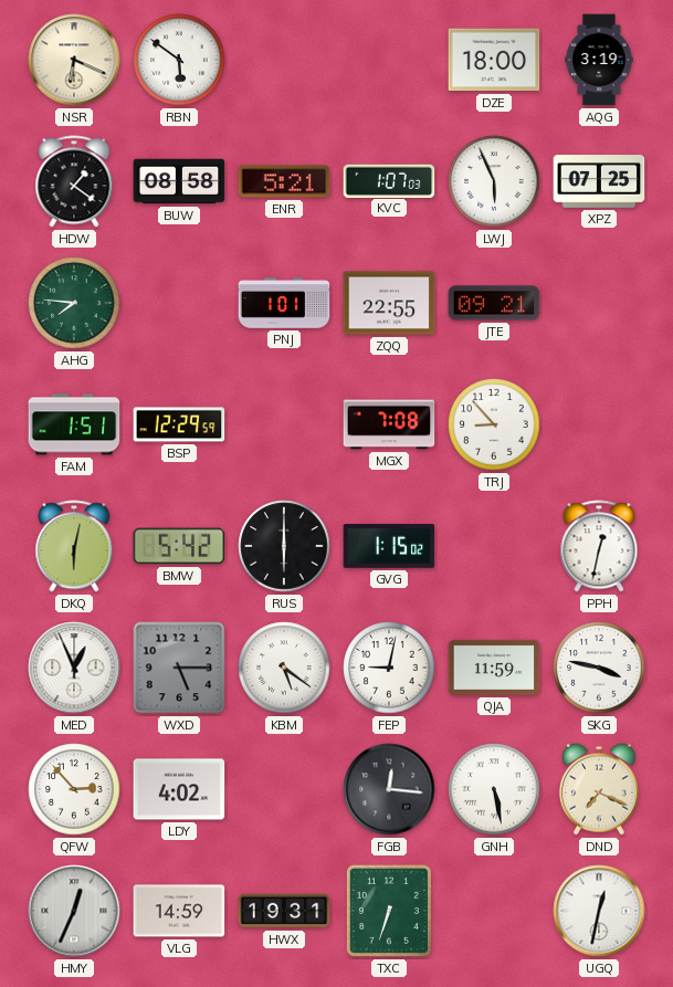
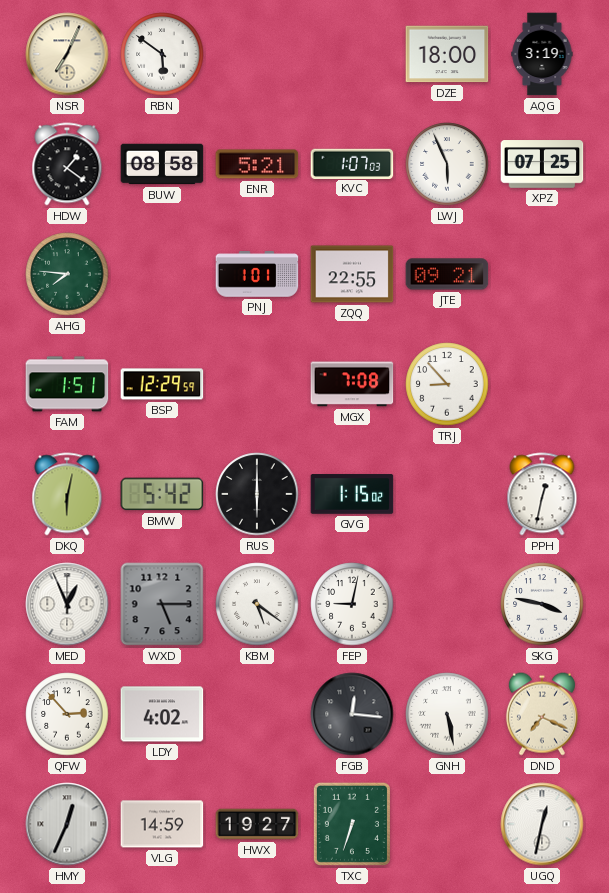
NSR: 6:19 -> 7:04 (67, 54)
QJA: 11:59 -> none (494, 668)
HWX: 19:31 -> 19:27 (257, 824)
